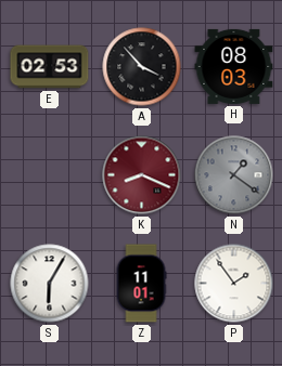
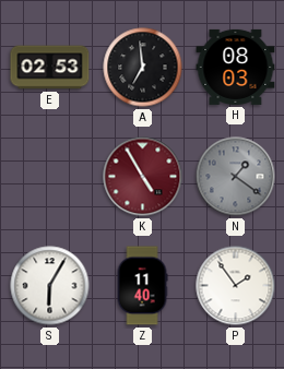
A: 3:53 -> 6:59 (143, 68)
K: 8:19 -> 4:55 (143, 177)
Z: 11:01 -> 11:40 (142, 286)
